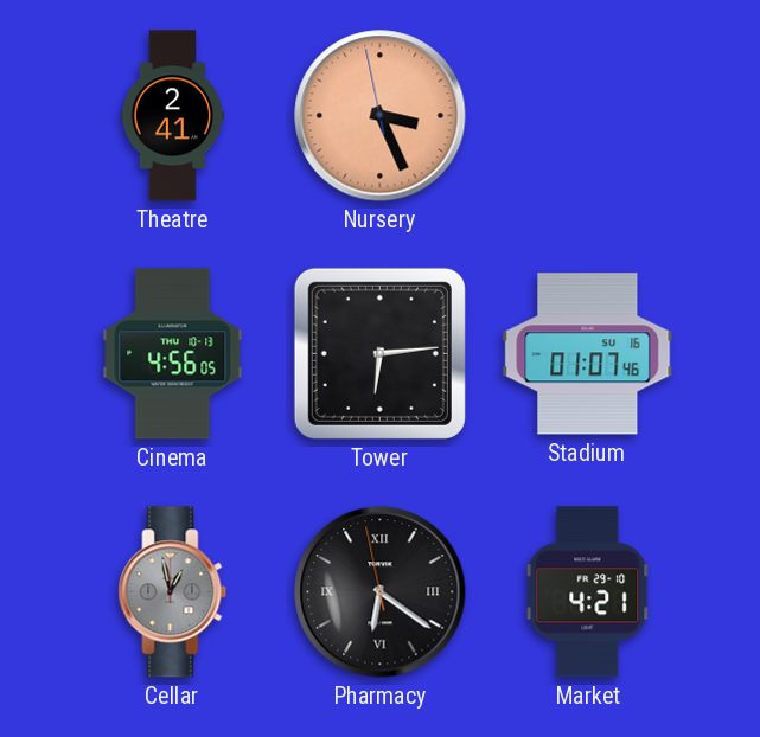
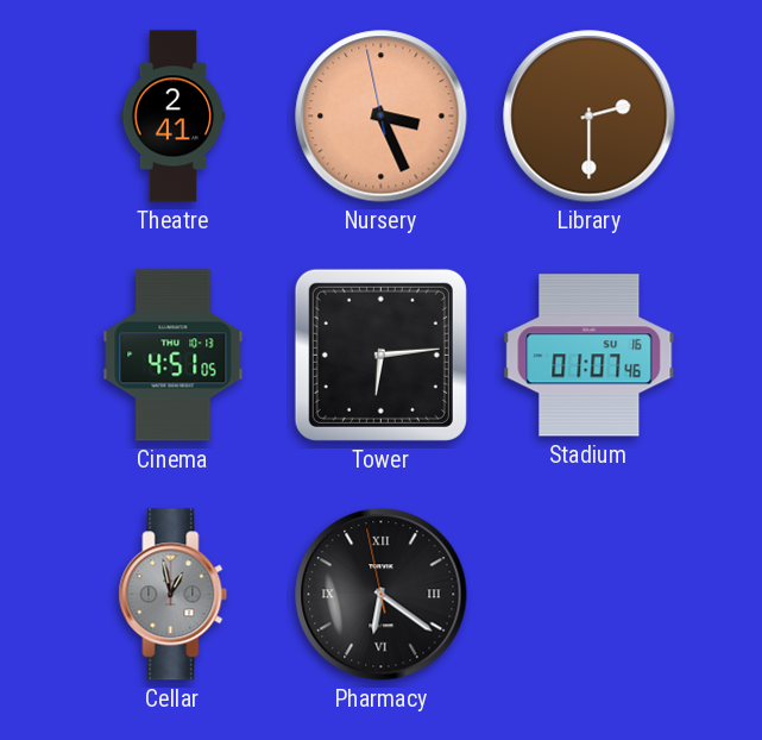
Library: none -> 2:30 (590, 117)
Cinema: 4:56 -> 4:51 (174, 356)
Market: 4:21 -> none (588, 592)
